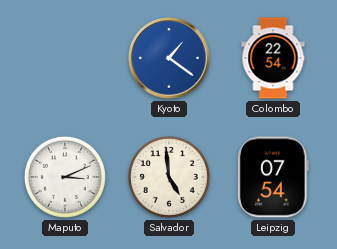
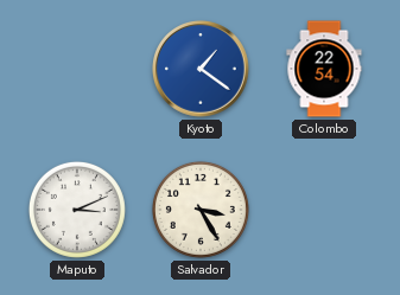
Salvador: 4:59 -> 3:25 (201, 210)
Leipzig: 07:54 -> none (273, 177)
